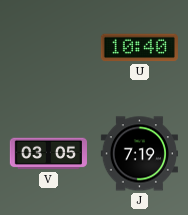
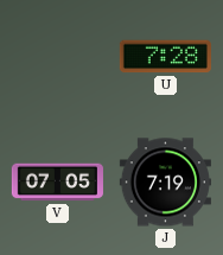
U: 10:40 -> 7:28 (165, 57)
V: 03:05 -> 07:05 (57, 183)
